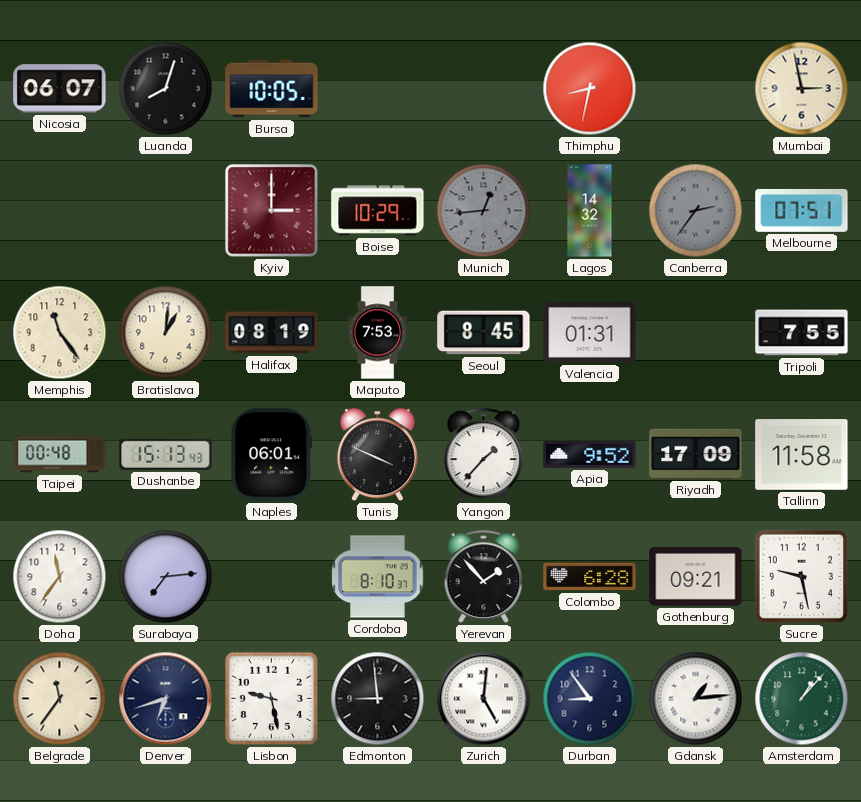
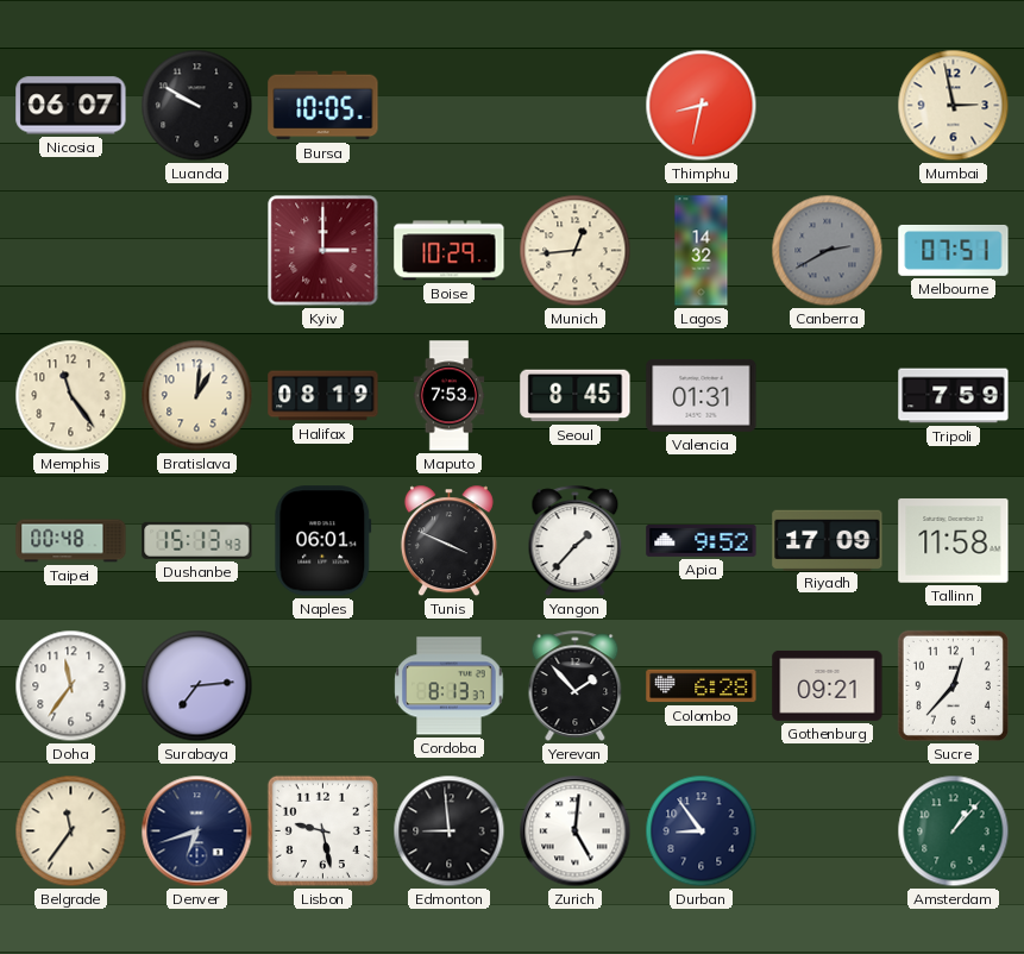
Luanda: 8:03 -> 9:50 (197, 106)
Munich dial: grey -> cream (576, 251)
Canberra: 2:36 -> 2:40 (828, 251)
Tripoli: 7:55 -> 7:59 (954, 396)
Cordoba: 8:10 -> 8:13 (450, 686)
Sucre: 9:28 -> 12:37 (953, 685)
Gdansk: 1:14 -> none (696, 699)
